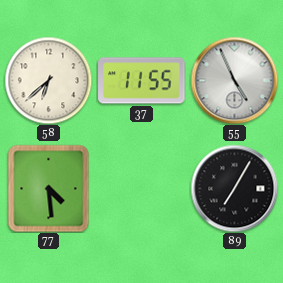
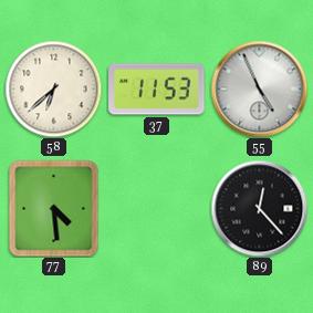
37: 11:55 -> 11:53 (157, 90)
89: 7:05 -> 12:23 (259, 208)
